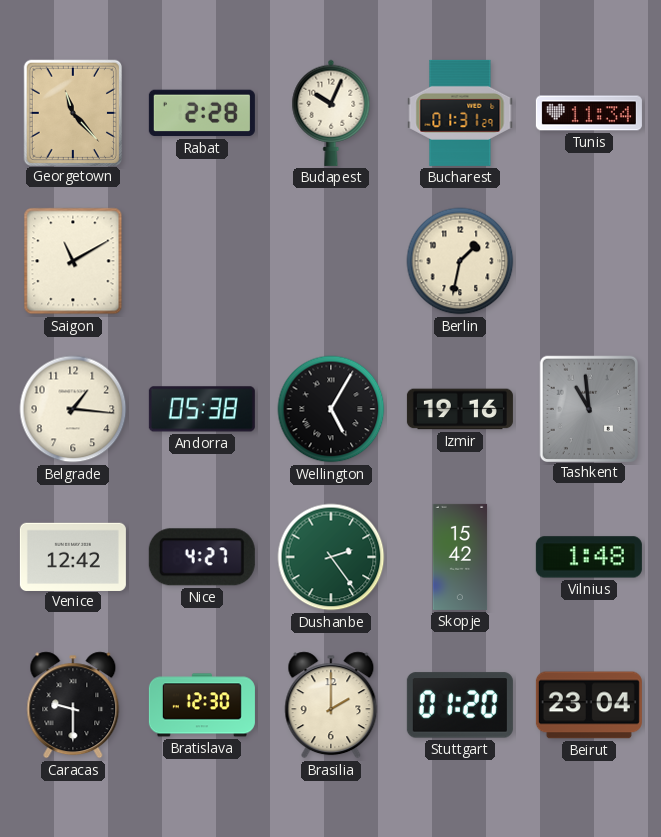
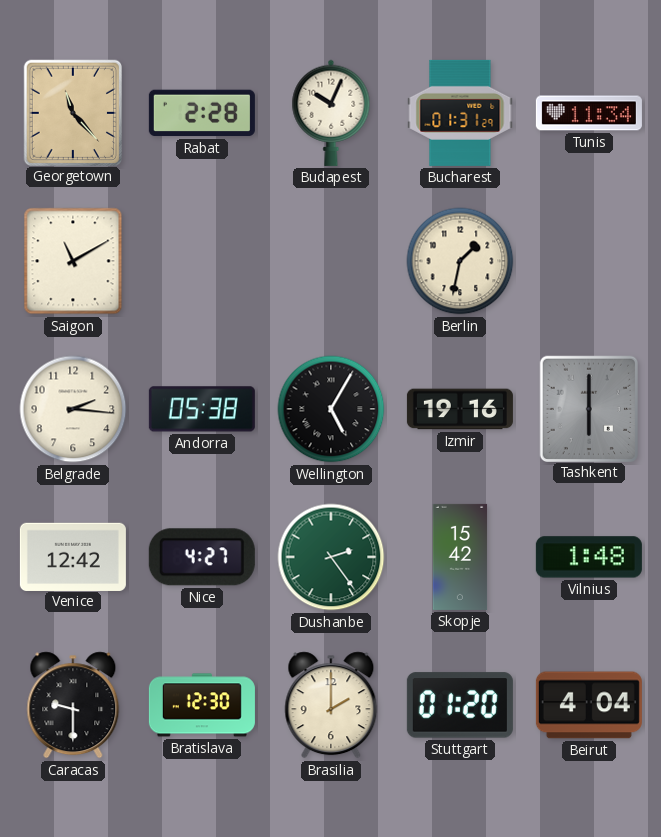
Belgrade: 1:16 -> 2:16 (73, 409)
Tashkent: 10:59 -> 6:00 (588, 408)
Beirut: 23:04 -> 4:04 (589, 705)
